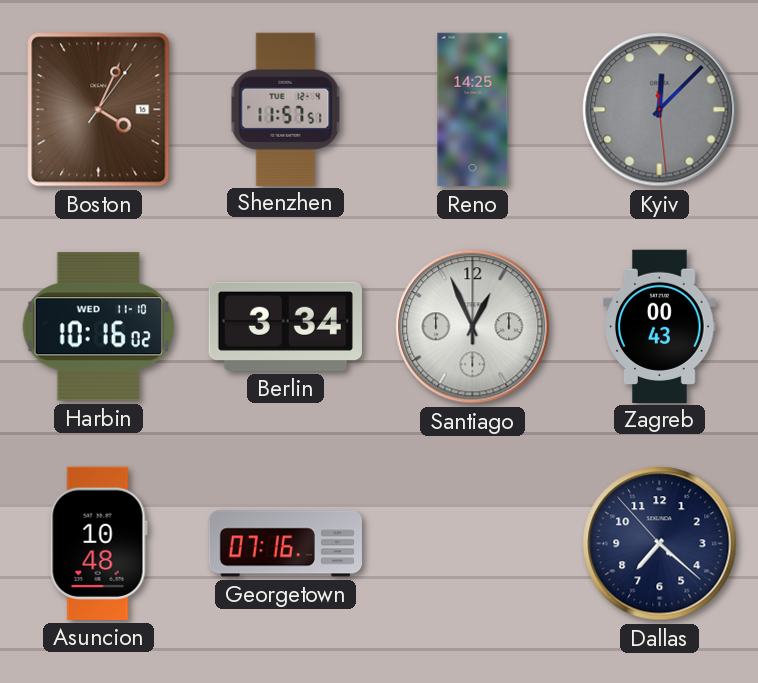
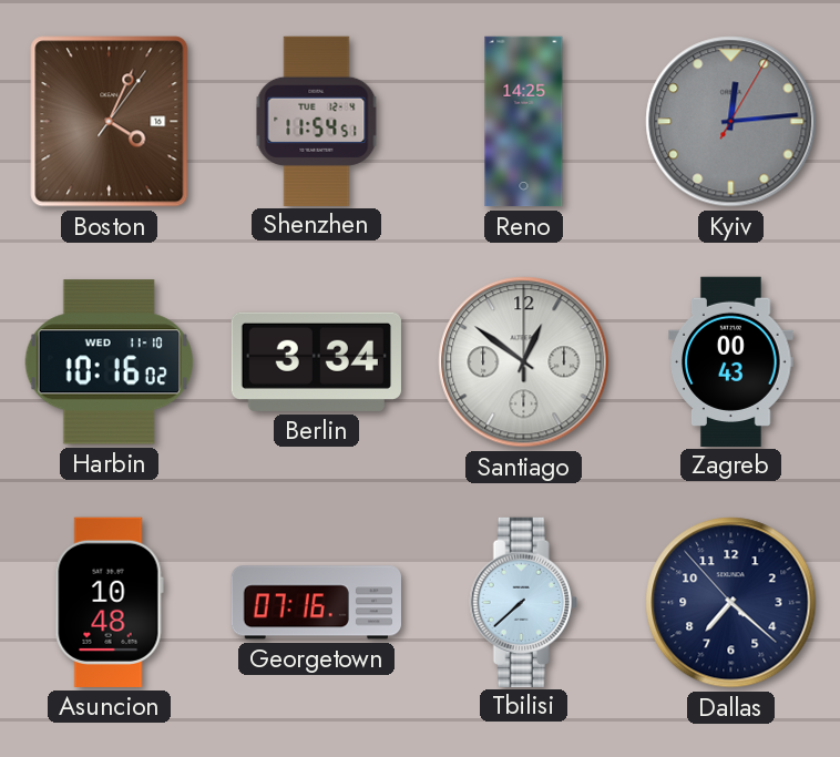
Shenzhen: 11:57 -> 11:54 (317, 121)
Kyiv: 12:07 -> 12:14 (731, 122)
Santiago: 12:56 -> 12:51 (524, 362)
Tbilisi: none -> 7:38 (523, 602)
